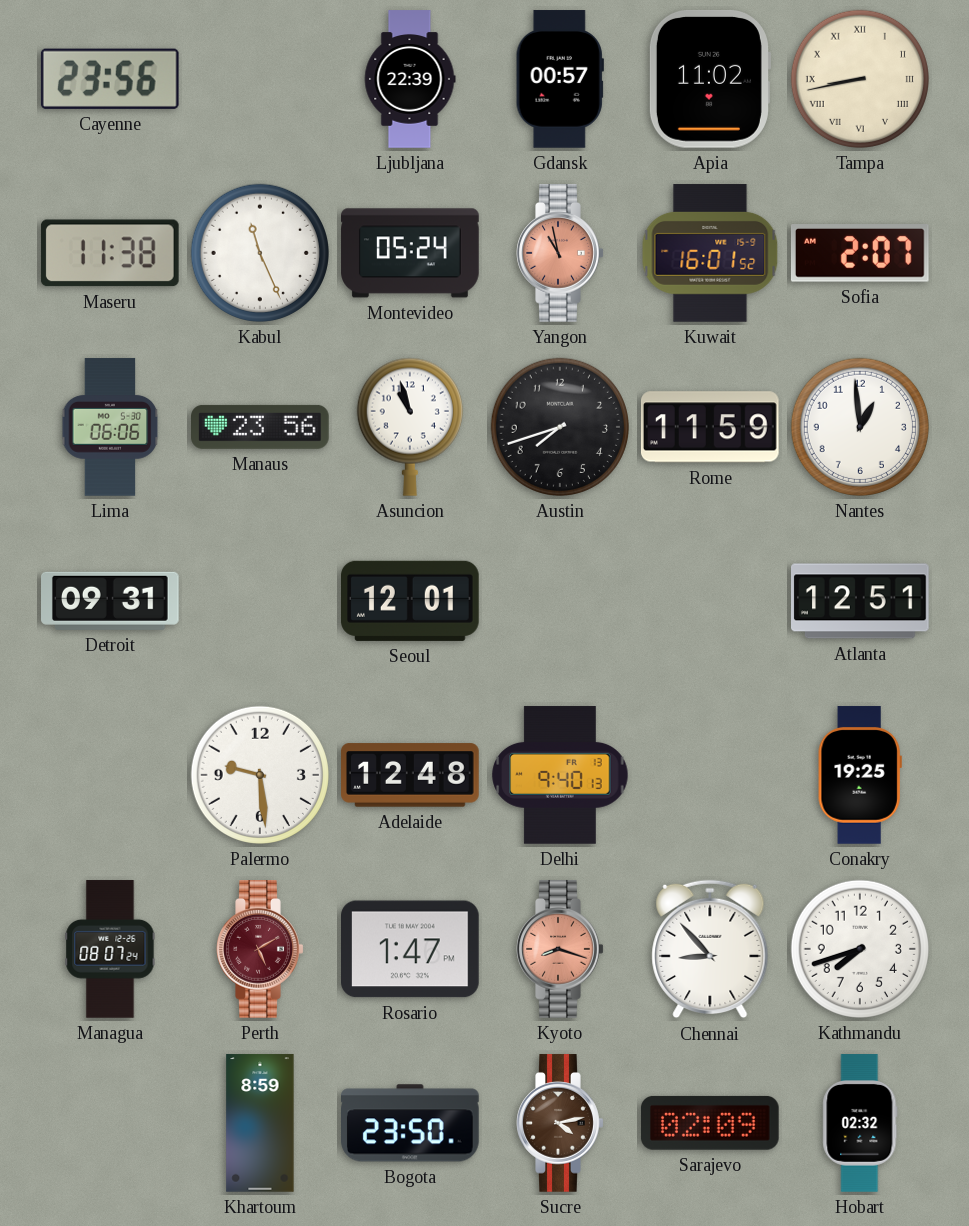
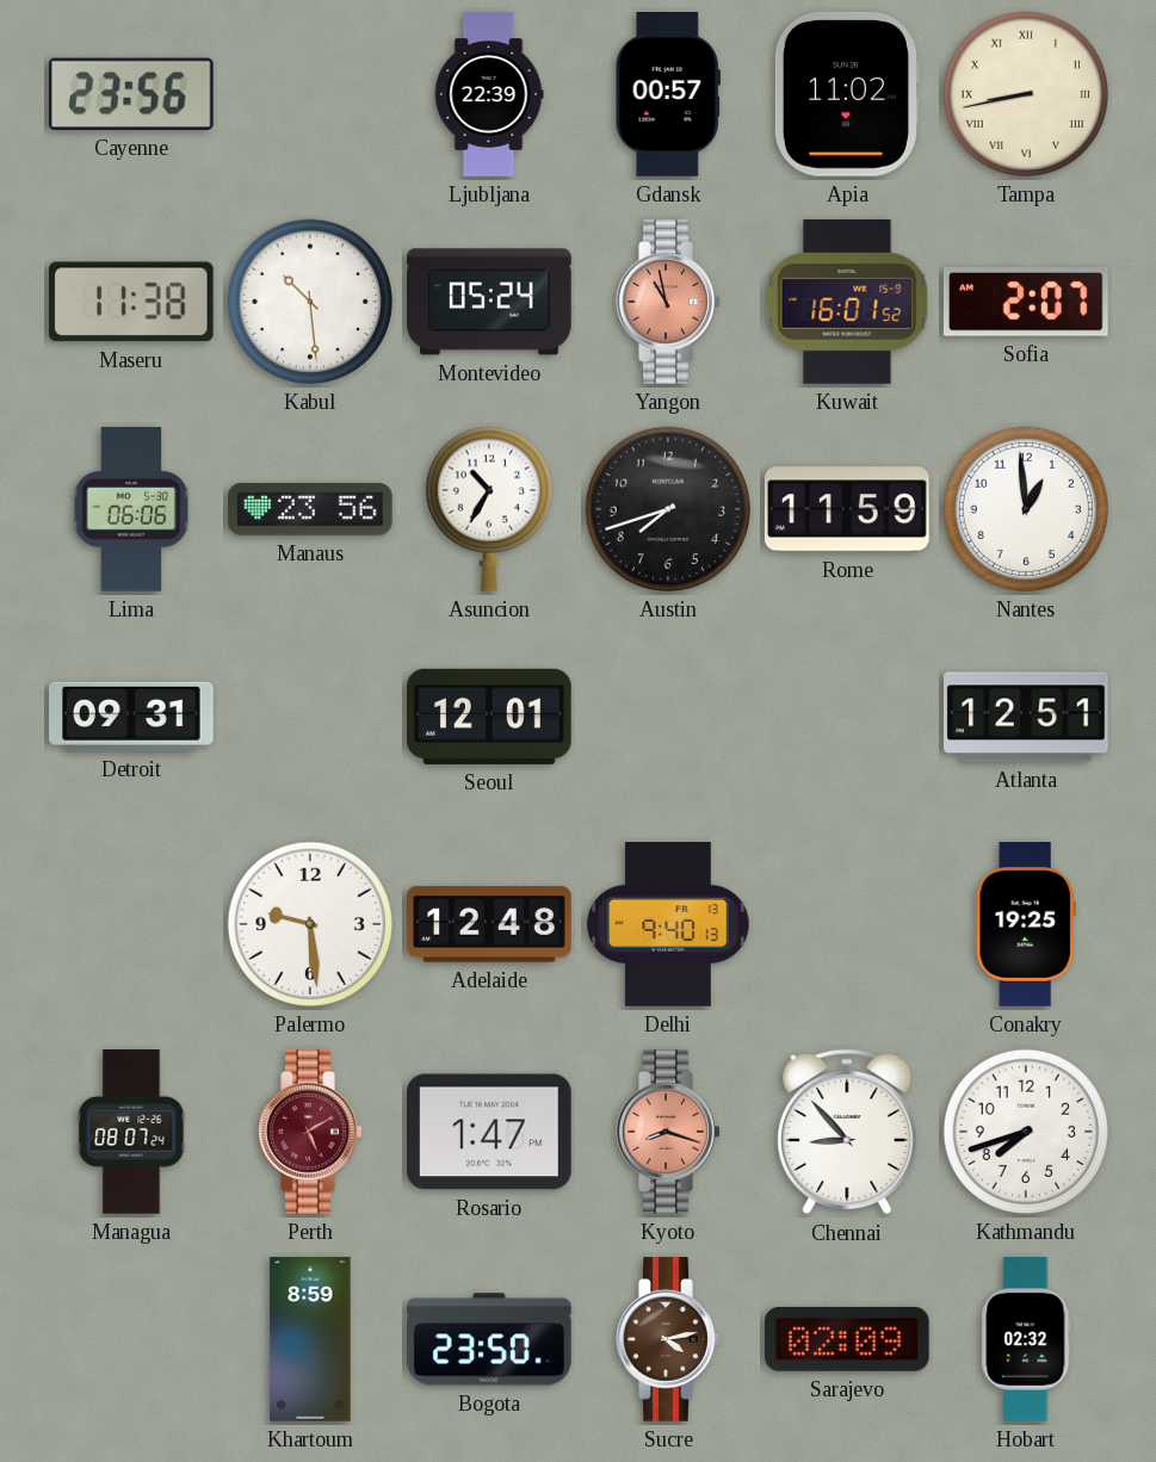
Kabul: 11:26 -> 10:29 (310, 302)
Asuncion: 10:57 -> 10:35 (489, 509)
